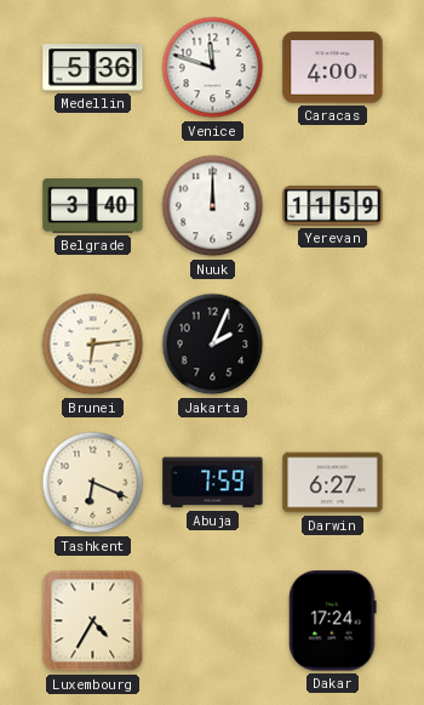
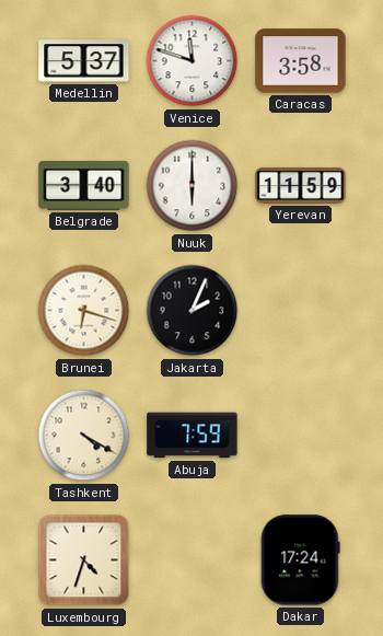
Medellin: 5:36 -> 5:37 (84, 61)
Caracas: 4:00 -> 3:58 (301, 61)
Nuuk: 12:00 -> 6:00 (193, 186)
Brunei: 6:14 -> 6:18 (84, 311)
Tashkent: 6:19 -> 4:20 (84, 436)
Darwin: 6:27 -> none (333, 483)
Luxembourg: 4:35 -> 4:33 (84, 560)
